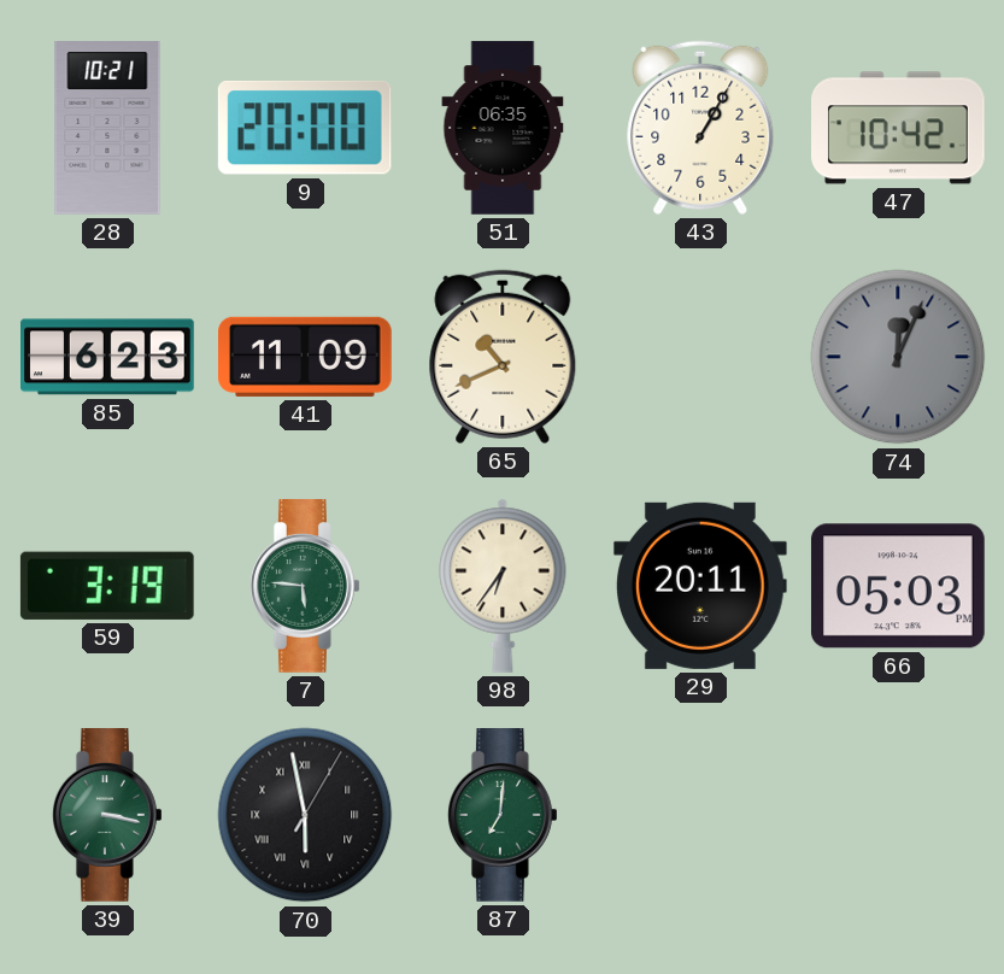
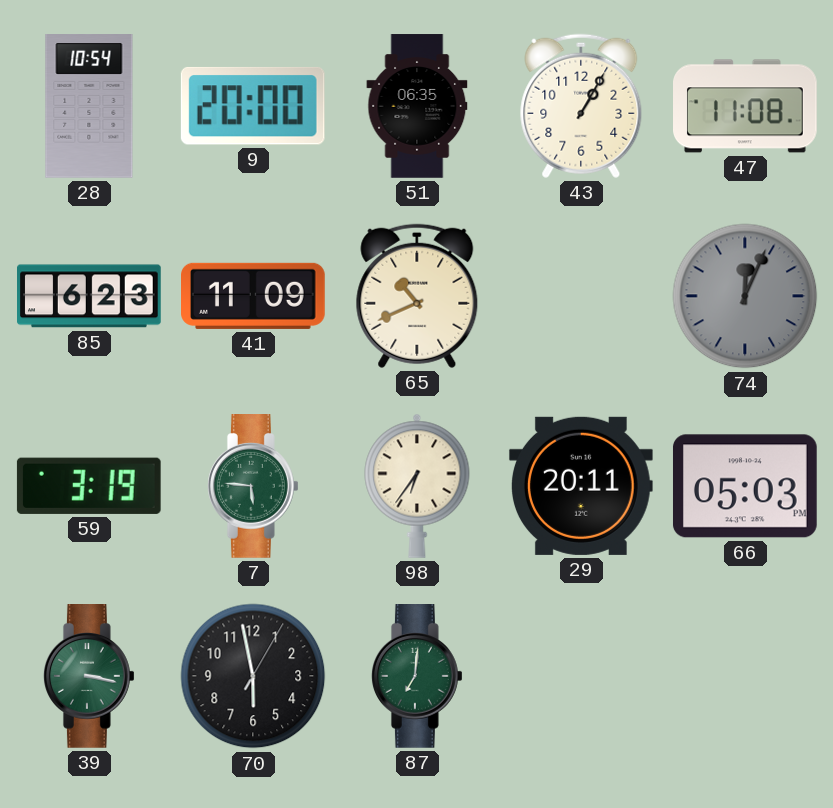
28: 10:21 -> 10:54 (89, 106)
47: 10:42 -> 11:08 (746, 106)
70 numerals: Roman -> Arabic (253, 676)
